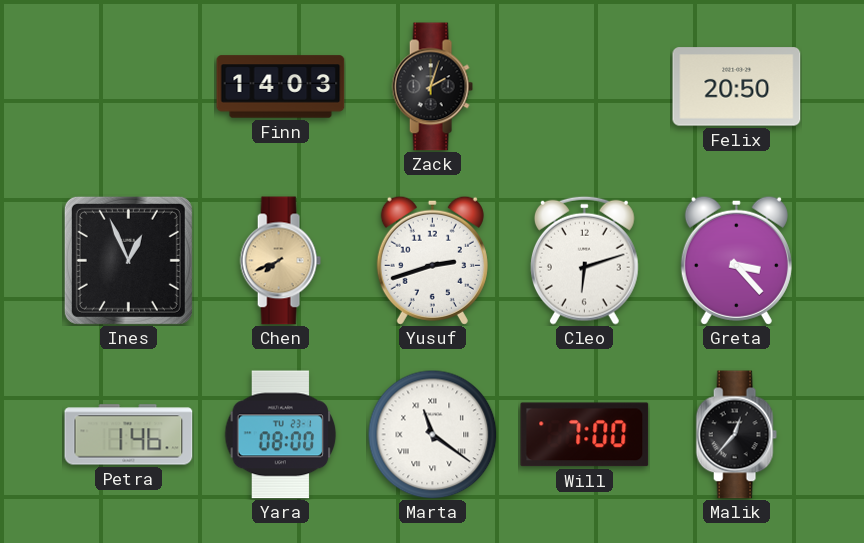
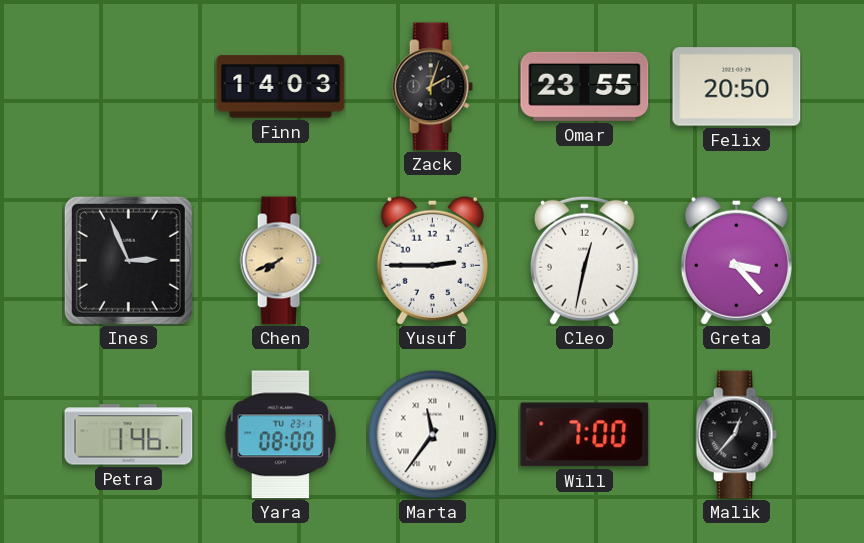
Omar: none -> 23:55 (585, 86)
Ines: 12:56 -> 2:56 (128, 260)
Yusuf: 2:42 -> 2:45 (432, 260)
Cleo: 6:12 -> 12:32 (584, 260)
Marta: 11:21 -> 11:36 (432, 434)
